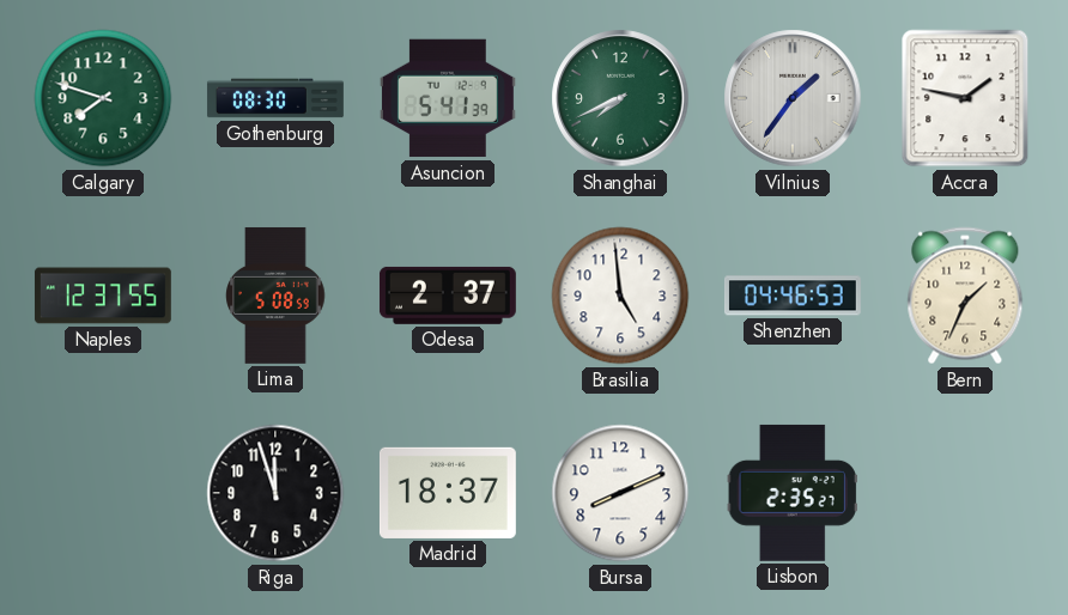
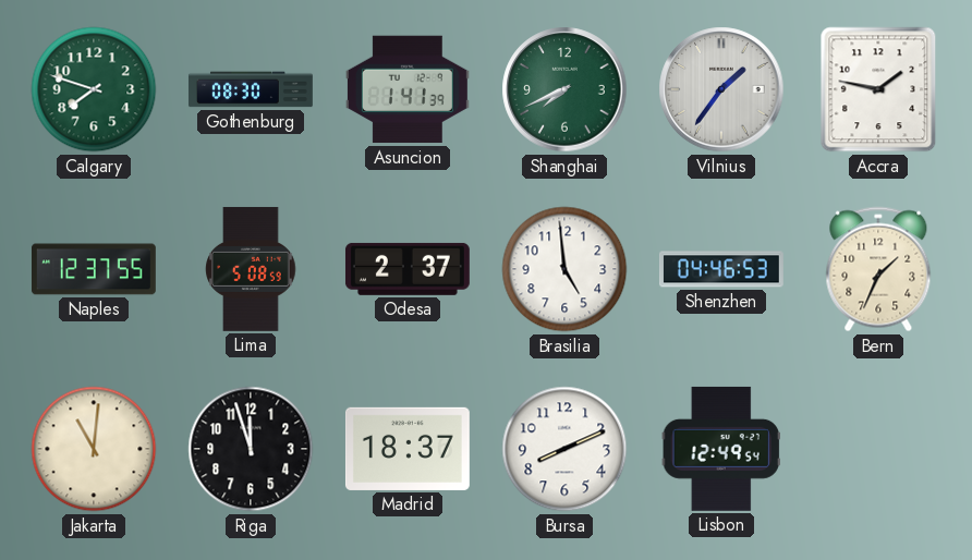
Asuncion: 5:41 -> 1:41 (408, 89)
Jakarta: none -> 11:01 (94, 449)
Lisbon: 2:35 -> 12:49 (721, 449)
